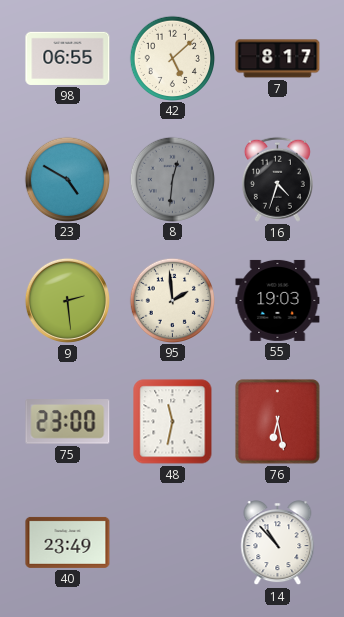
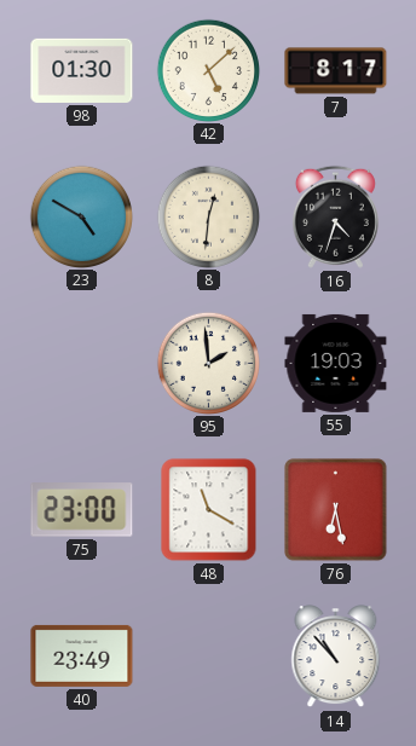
98: 06:55 -> 01:30 (82, 70)
8 dial: grey -> cream (208, 216)
9: 2:29 -> none (67, 300)
48: 11:32 -> 11:20 (209, 510)
